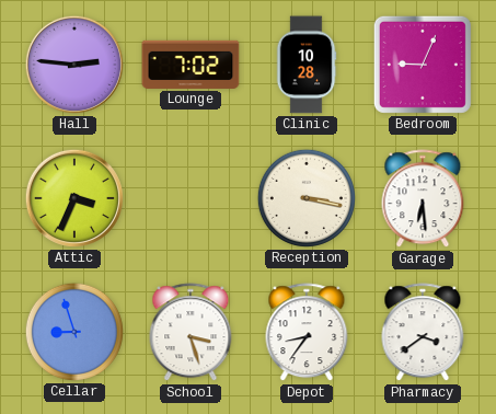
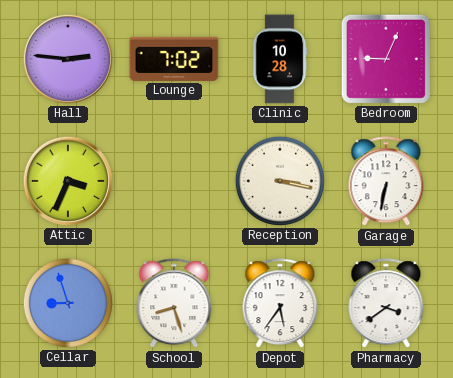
Garage: 6:29 -> 6:32 (386, 182)
School: 3:27 -> 8:27 (174, 304)
Depot: 8:36 -> 5:36 (280, 304)
